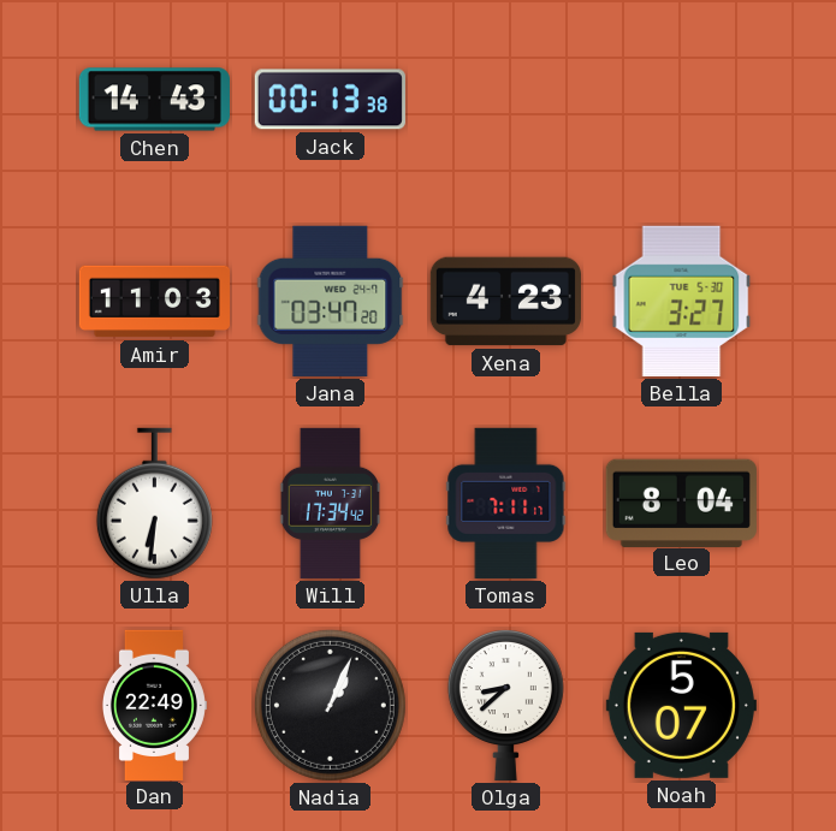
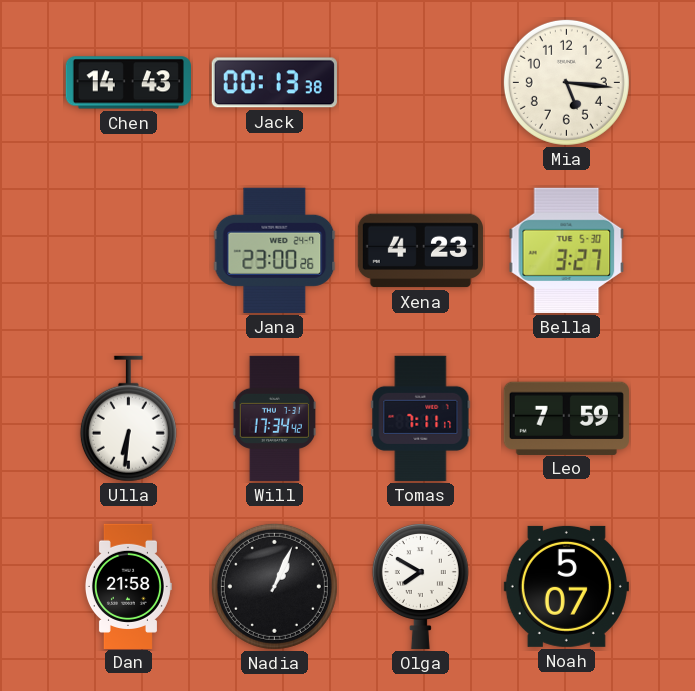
Mia: none -> 5:16 (566, 82)
Amir: 11:03 -> none (154, 302)
Jana: 03:47 -> 23:00 (275, 250)
Leo: 8:04 -> 7:59 (566, 418)
Dan: 22:49 -> 21:58 (128, 586)
Olga: 8:38 -> 7:50 (420, 587)
